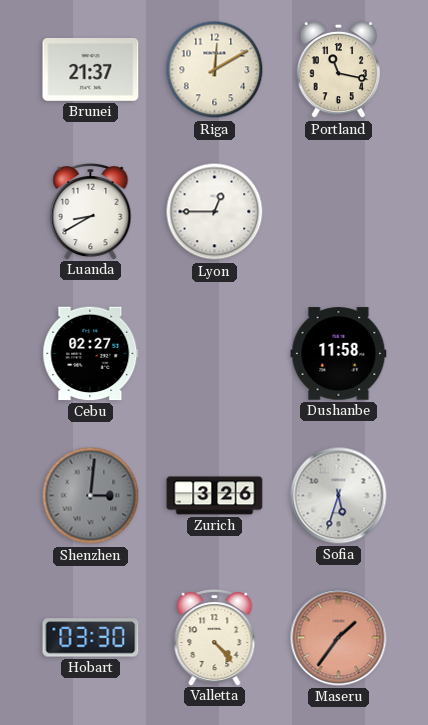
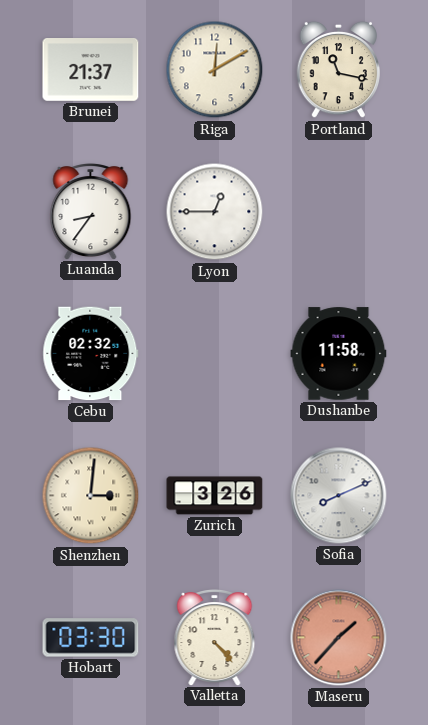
Luanda: 8:40 -> 8:36 (91, 212)
Cebu: 02:27 -> 02:32 (91, 354)
Shenzhen dial: grey -> cream (91, 496)
Sofia: 5:33 -> 8:11 (339, 496)
Maseru: 1:36 -> 1:37 (339, 638)
